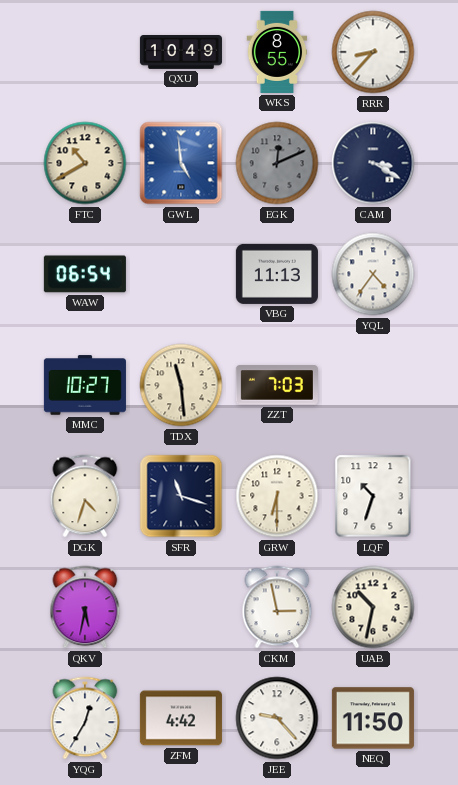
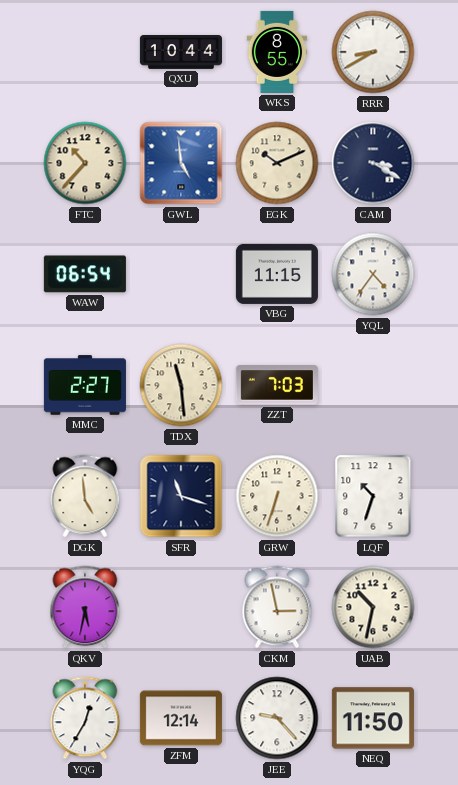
QXU: 10:49 -> 10:44 (181, 53)
RRR: 8:37 -> 8:40 (373, 52)
FTC: 10:40 -> 10:37 (85, 163)
EGK: 12:11 -> 10:11 (277, 163)
EGK dial: grey -> cream (277, 163)
VBG: 11:13 -> 11:15 (277, 274)
MMC: 10:27 -> 2:27 (85, 385)
DGK: 4:33 -> 4:59 (85, 496)
GRW: 6:30 -> 6:33 (277, 496)
ZFM: 4:42 -> 12:14 (181, 718)
